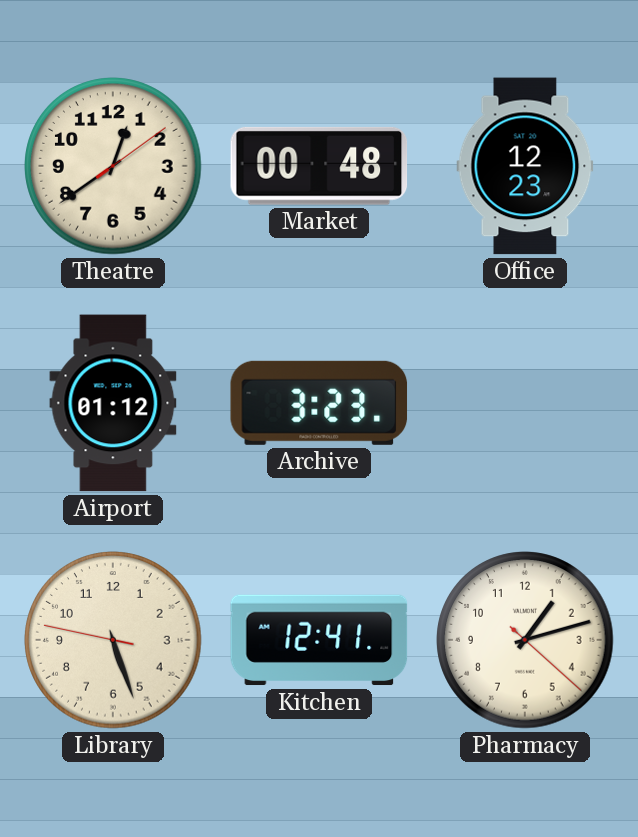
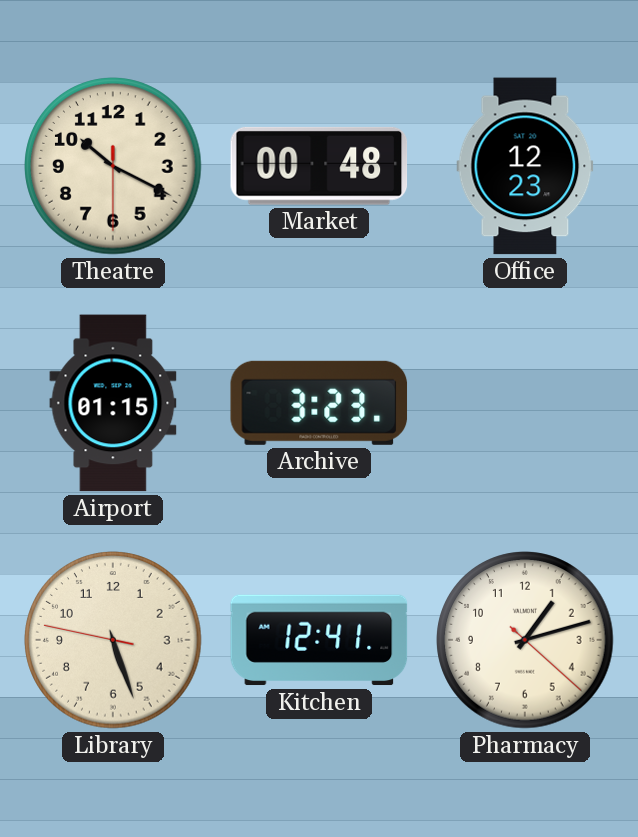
Theatre: 12:39 -> 10:19 (113, 166)
Airport: 01:12 -> 01:15 (113, 403)
